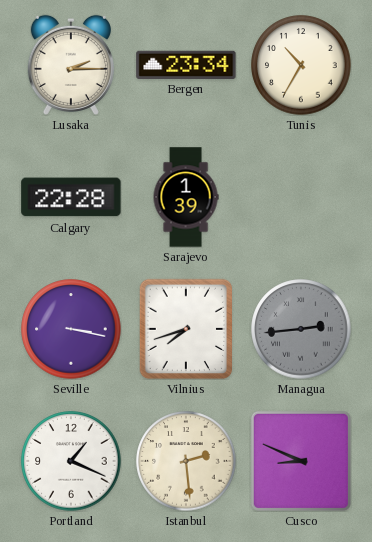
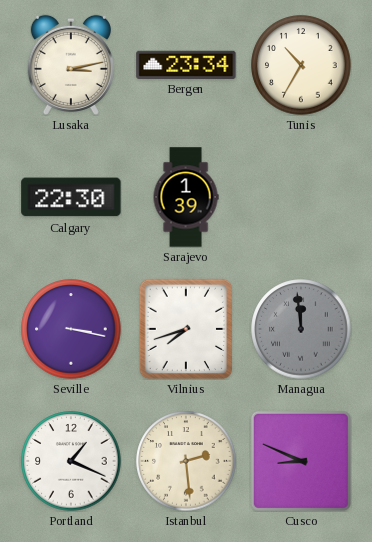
Lusaka: 2:15 -> 3:13 (71, 65)
Calgary: 22:28 -> 22:30 (71, 197)
Managua: 2:44 -> 11:59 (301, 329)
